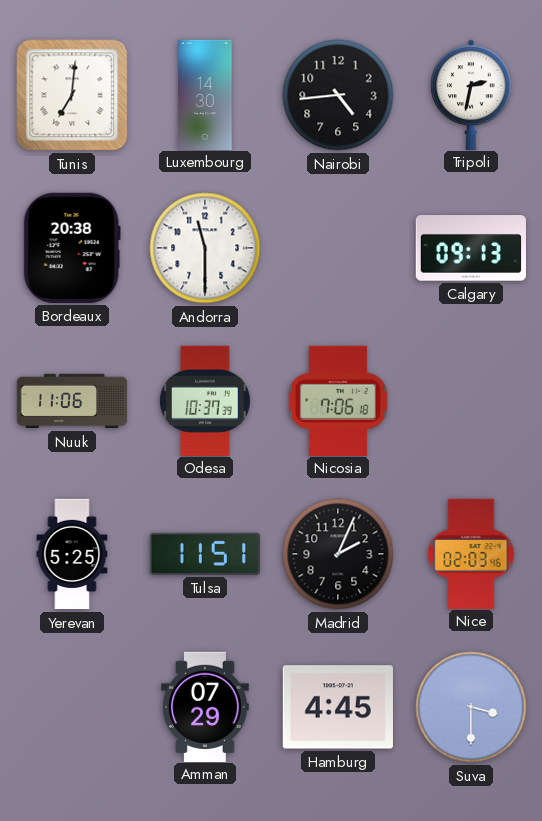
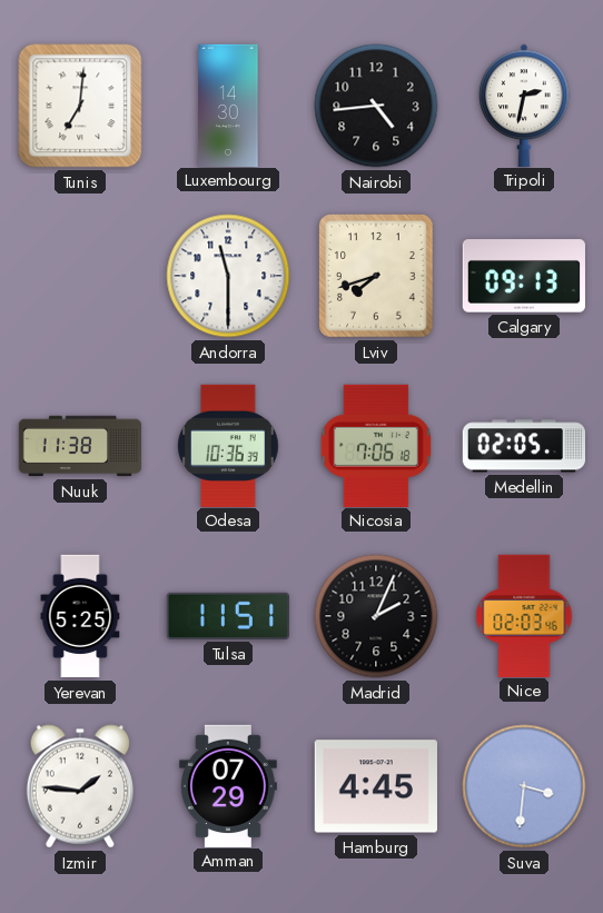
Bordeaux: 20:38 -> none (72, 248)
Lviv: none -> 7:42 (377, 276)
Nuuk: 11:06 -> 11:38 (80, 446)
Odesa: 10:37 -> 10:36 (228, 445)
Medellin: none -> 02:05 (523, 446)
Izmir: none -> 1:46 (80, 786)
Suva: 3:30 -> 3:31 (524, 786)
